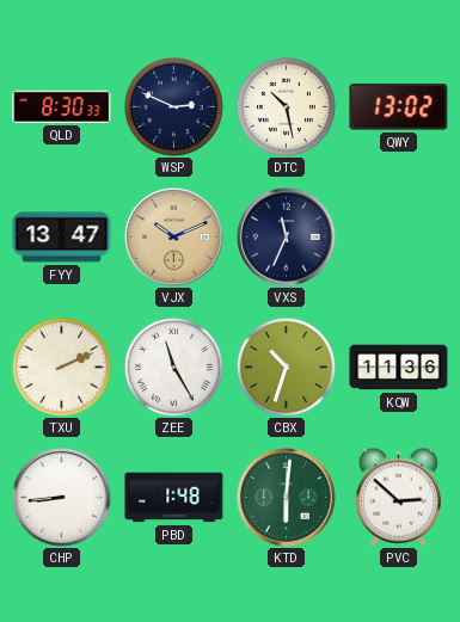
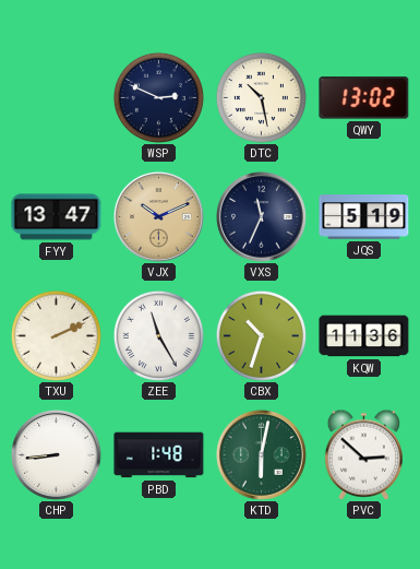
QLD: 8:30 -> none (62, 106)
JQS: none -> 5:19 (364, 217)
KTD: 6:01 -> 6:02 (261, 454)
